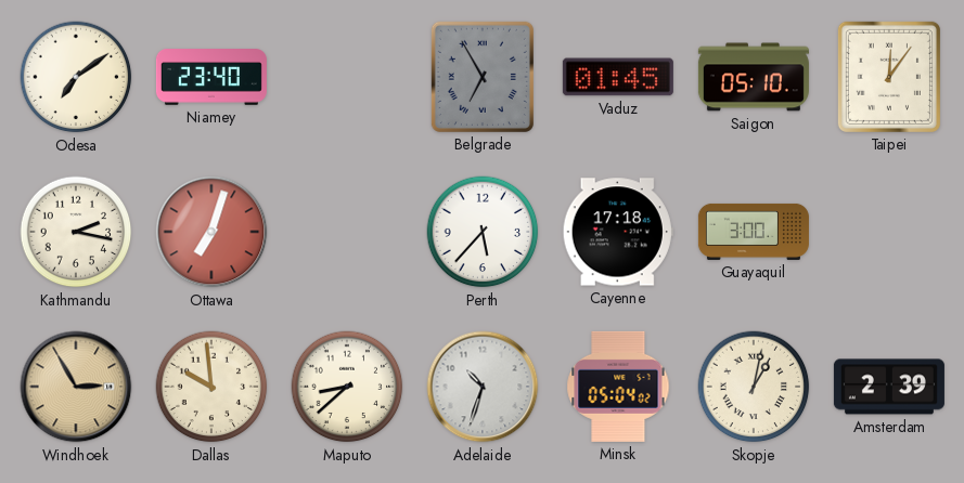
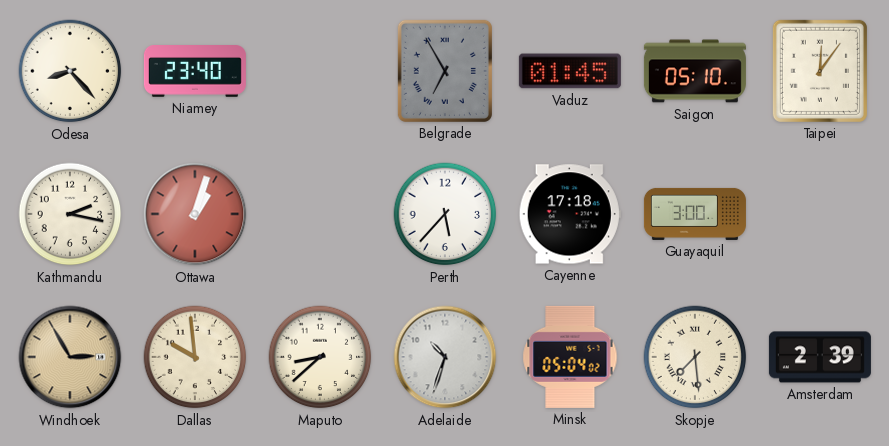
Odesa: 7:09 -> 8:23 (70, 71)
Ottawa: 7:03 -> 1:03 (195, 214)
Skopje: 1:02 -> 7:29 (695, 357)
